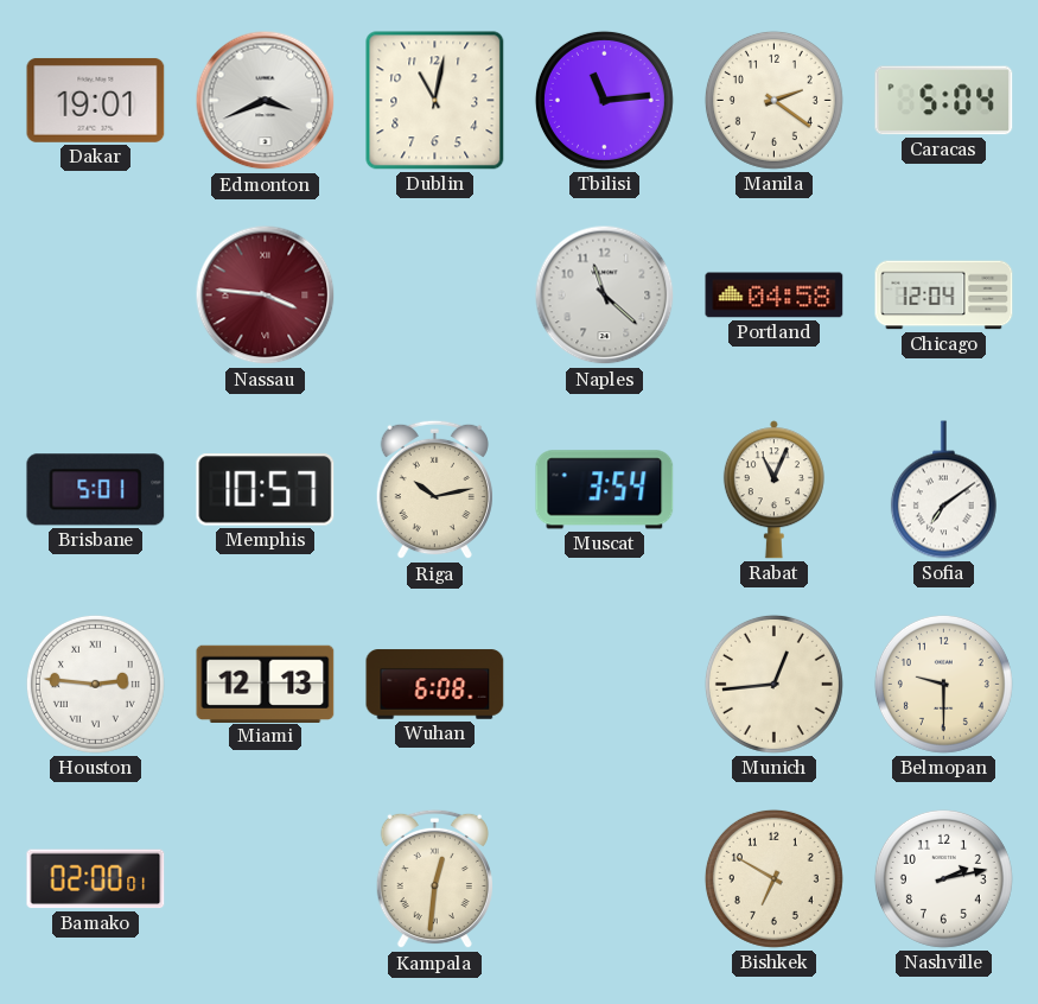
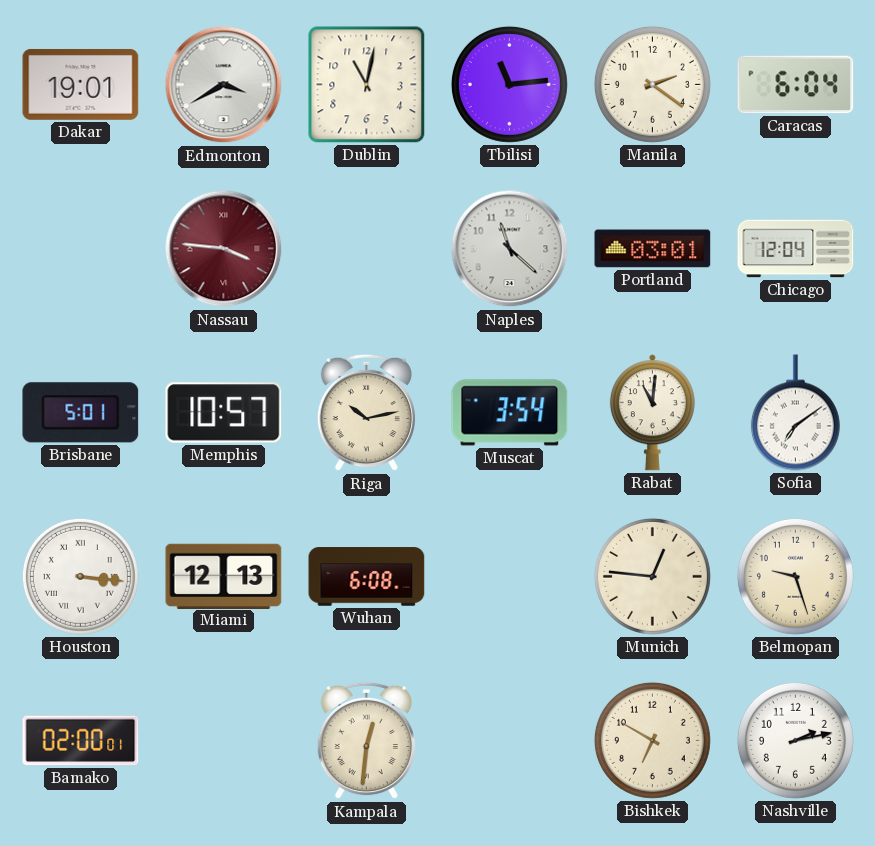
Edmonton: 3:41 -> 3:40 (224, 85)
Caracas: 5:04 -> 6:04 (796, 85)
Portland: 04:58 -> 03:01 (653, 249)
Rabat: 11:04 -> 11:01 (652, 413)
Houston: 2:46 -> 3:16 (80, 576)
Munich: 12:44 -> 12:46 (652, 576)
Belmopan: 9:30 -> 9:27 (795, 576)
